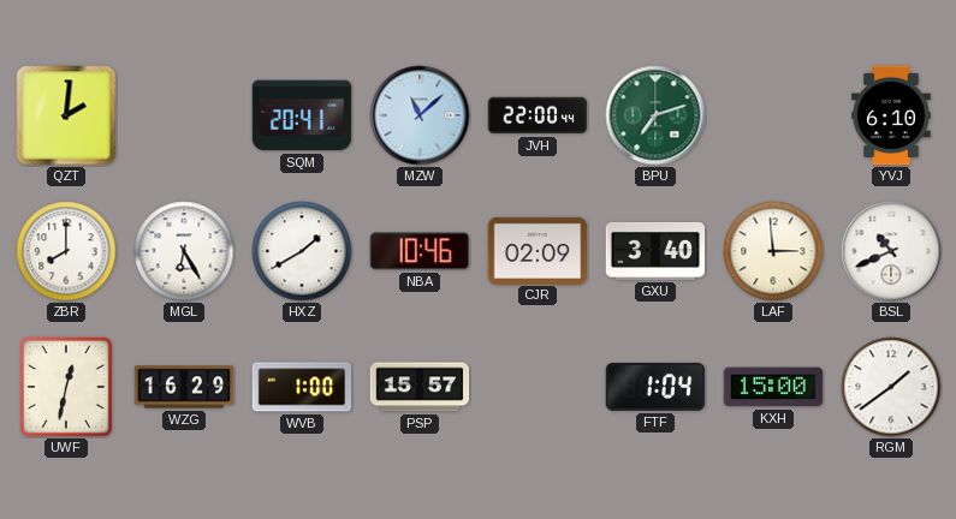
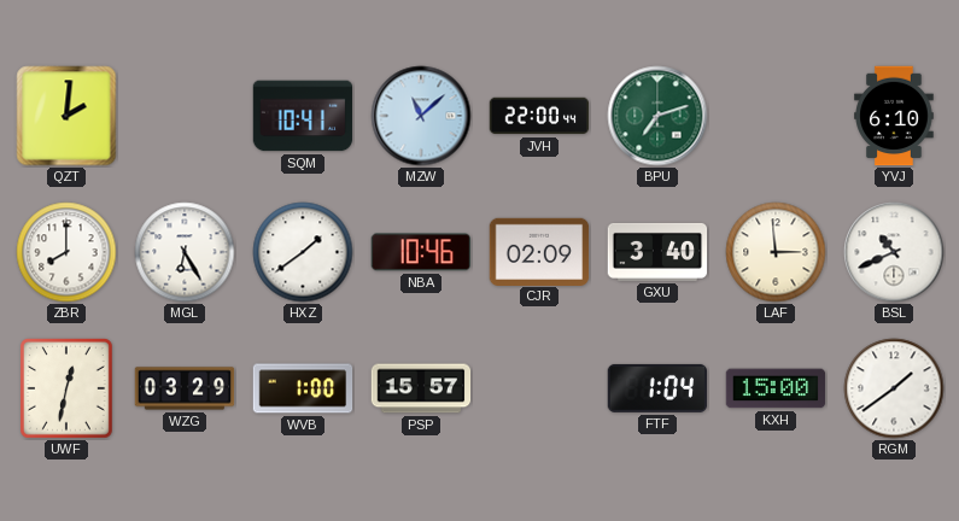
SQM: 20:41 -> 10:41 (303, 116)
HXZ: 1:40 -> 1:39 (303, 252)
WZG: 16:29 -> 03:29 (185, 388)
